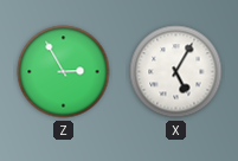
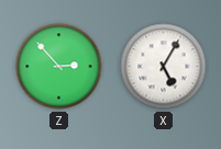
Z: 2:55 -> 2:53 (59, 67)
